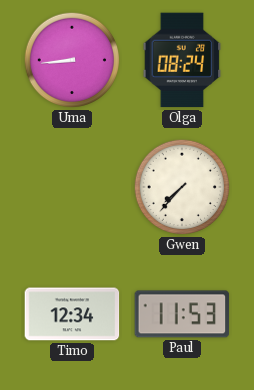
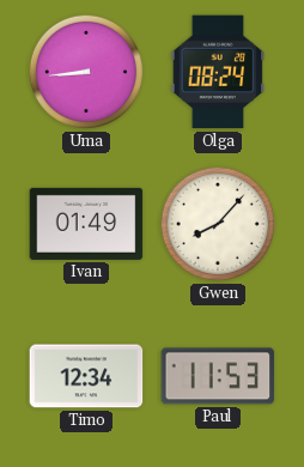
Ivan: none -> 01:49 (86, 224)
Gwen: 7:37 -> 8:07 (218, 224)
